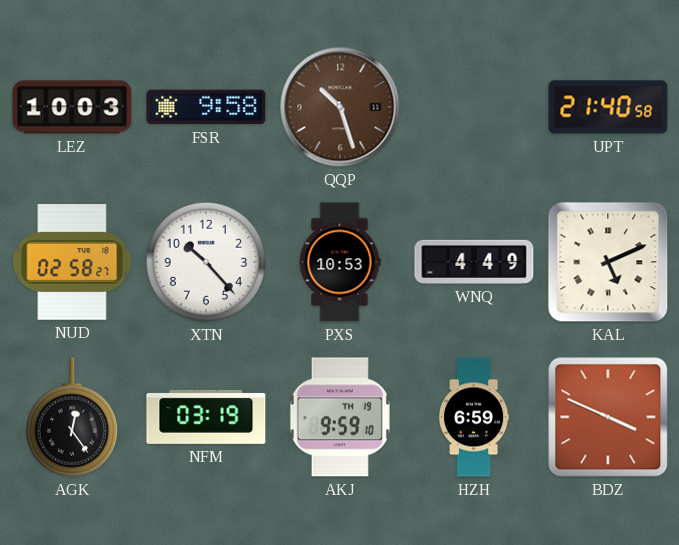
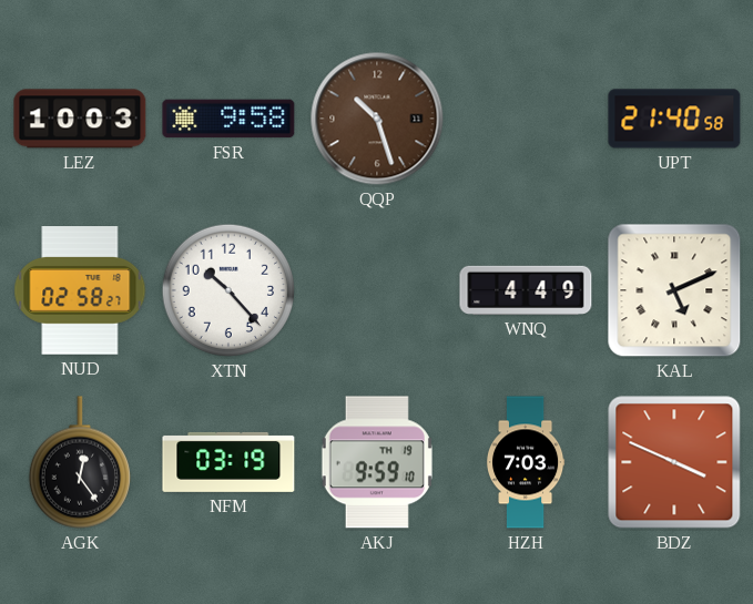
PXS: 10:53 -> none (340, 262)
HZH: 6:59 -> 7:03 (526, 462)
